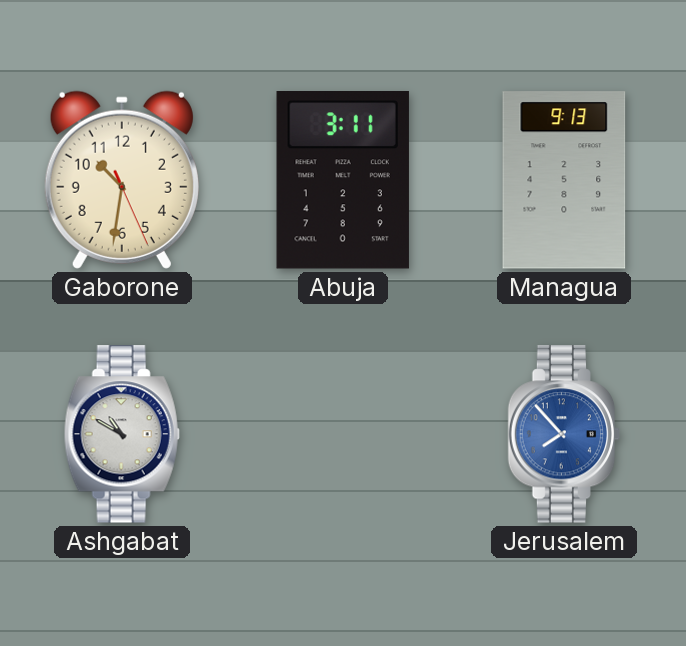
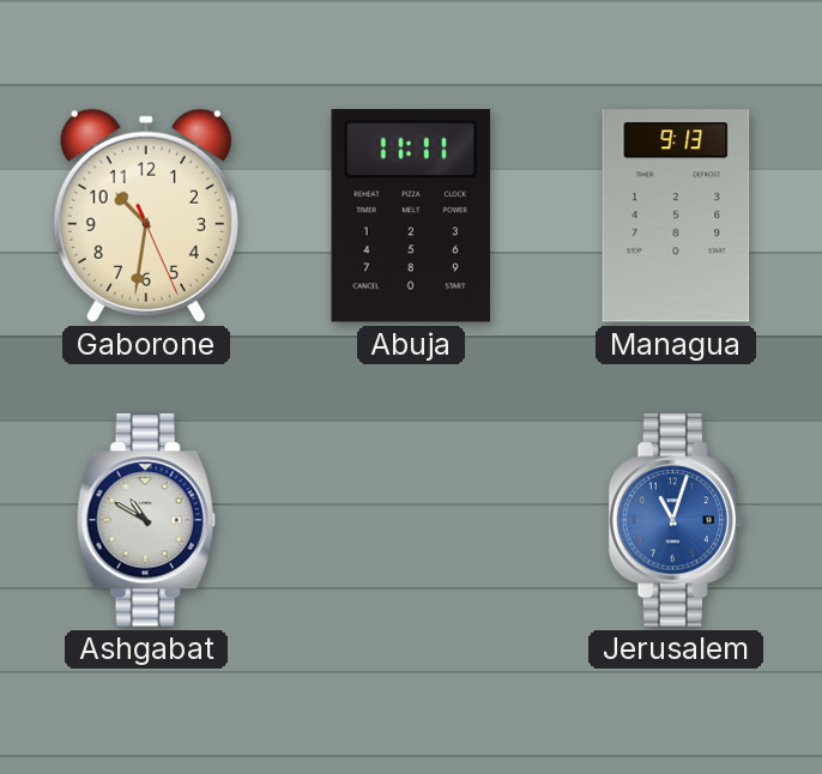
Abuja: 3:11 -> 11:11 (411, 217)
Jerusalem: 7:53 -> 11:03 (676, 520)
